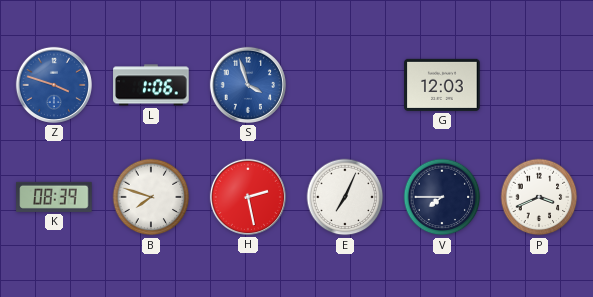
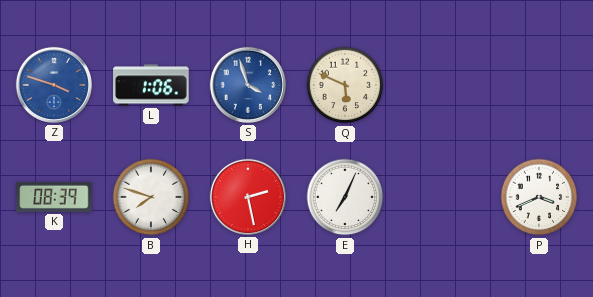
Q: none -> 5:49 (345, 85)
G: 12:03 -> none (442, 85)
V: 7:45 -> none (442, 197)
